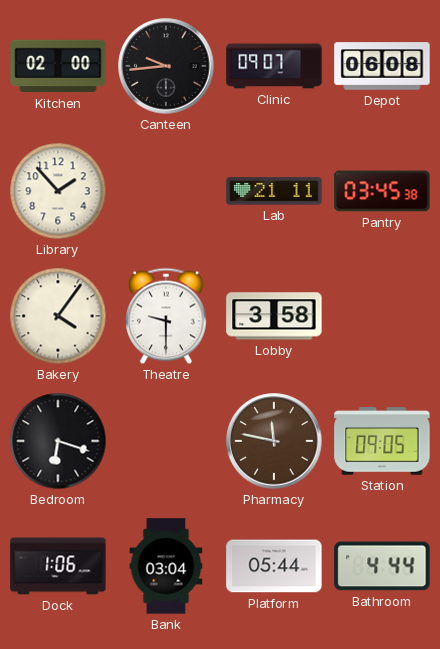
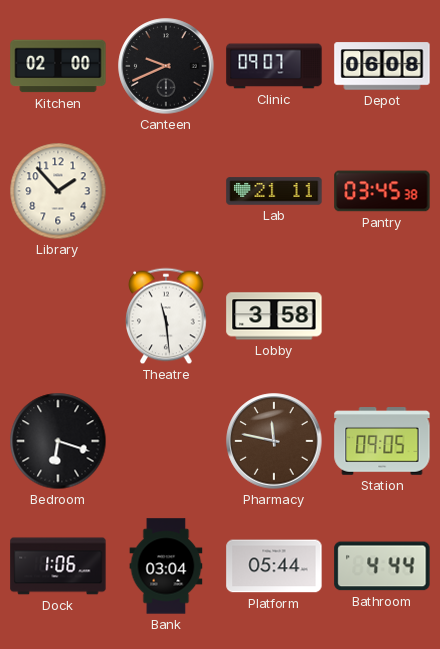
Canteen: 9:44 -> 9:41 (166, 66)
Bakery: 4:06 -> none (58, 316)
Theatre: 9:30 -> 11:29 (166, 316)
